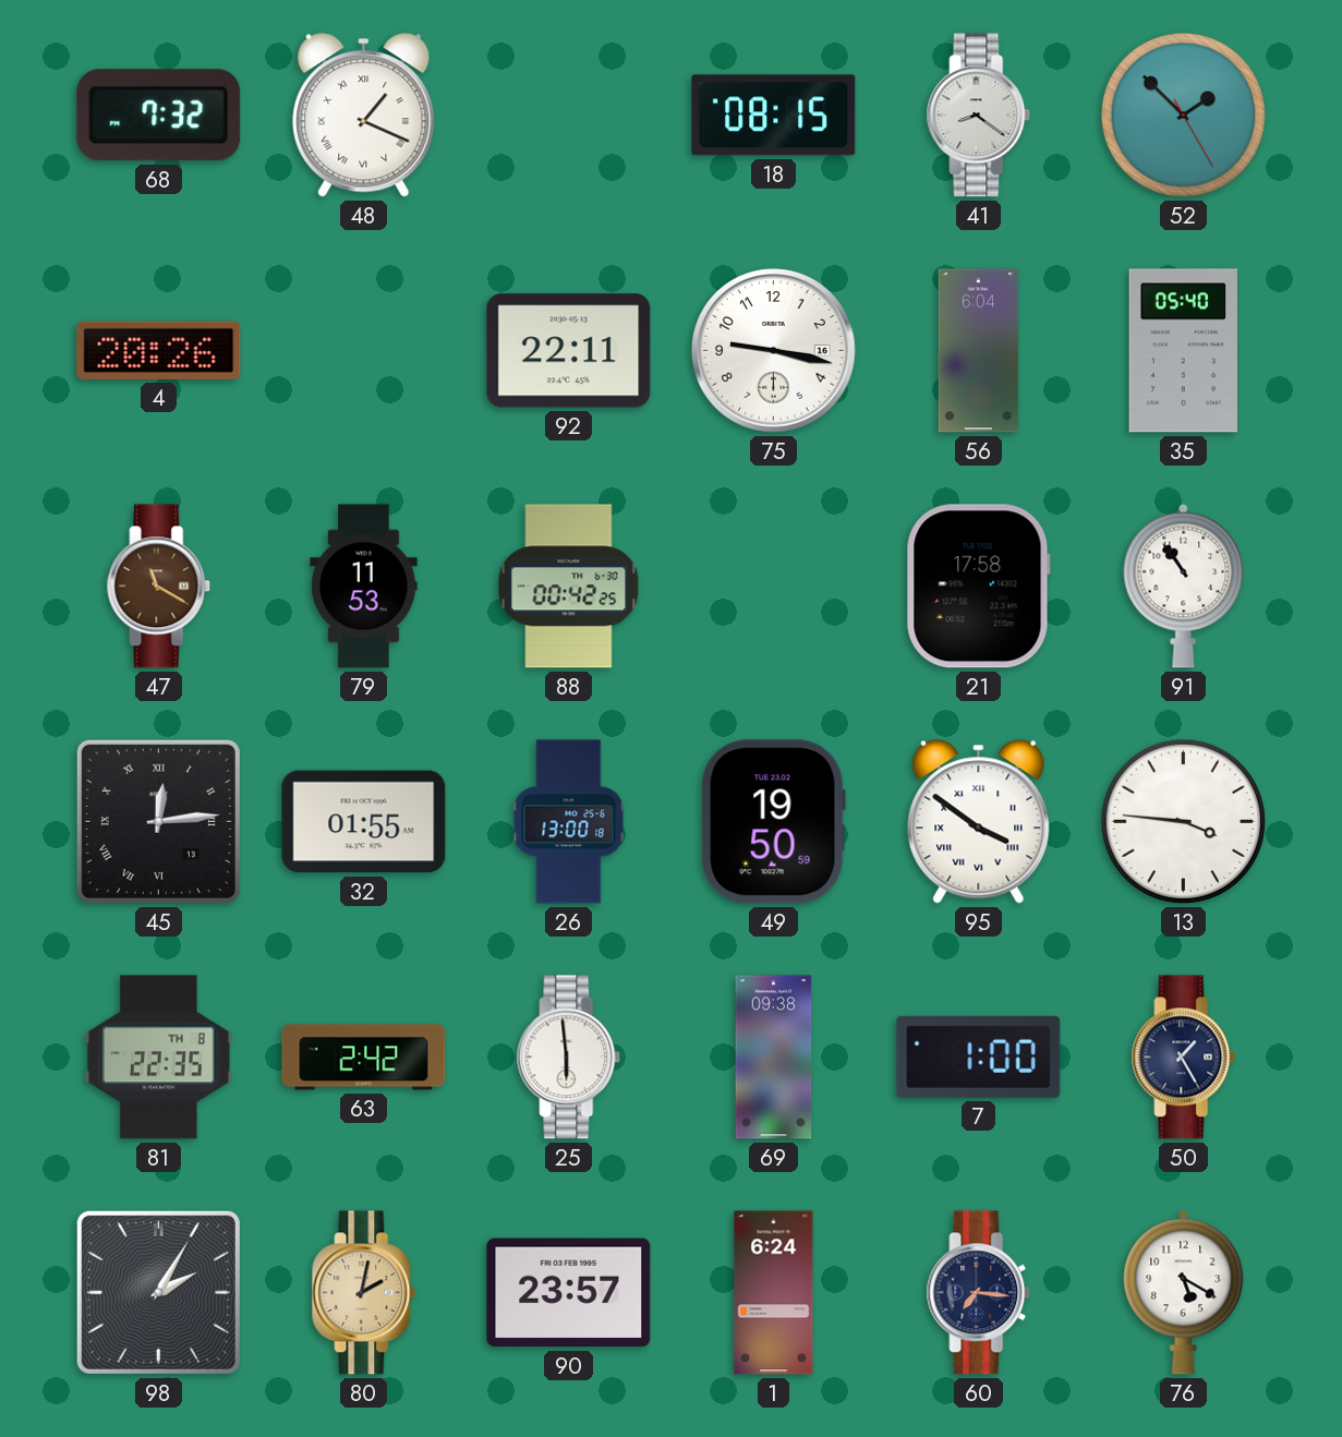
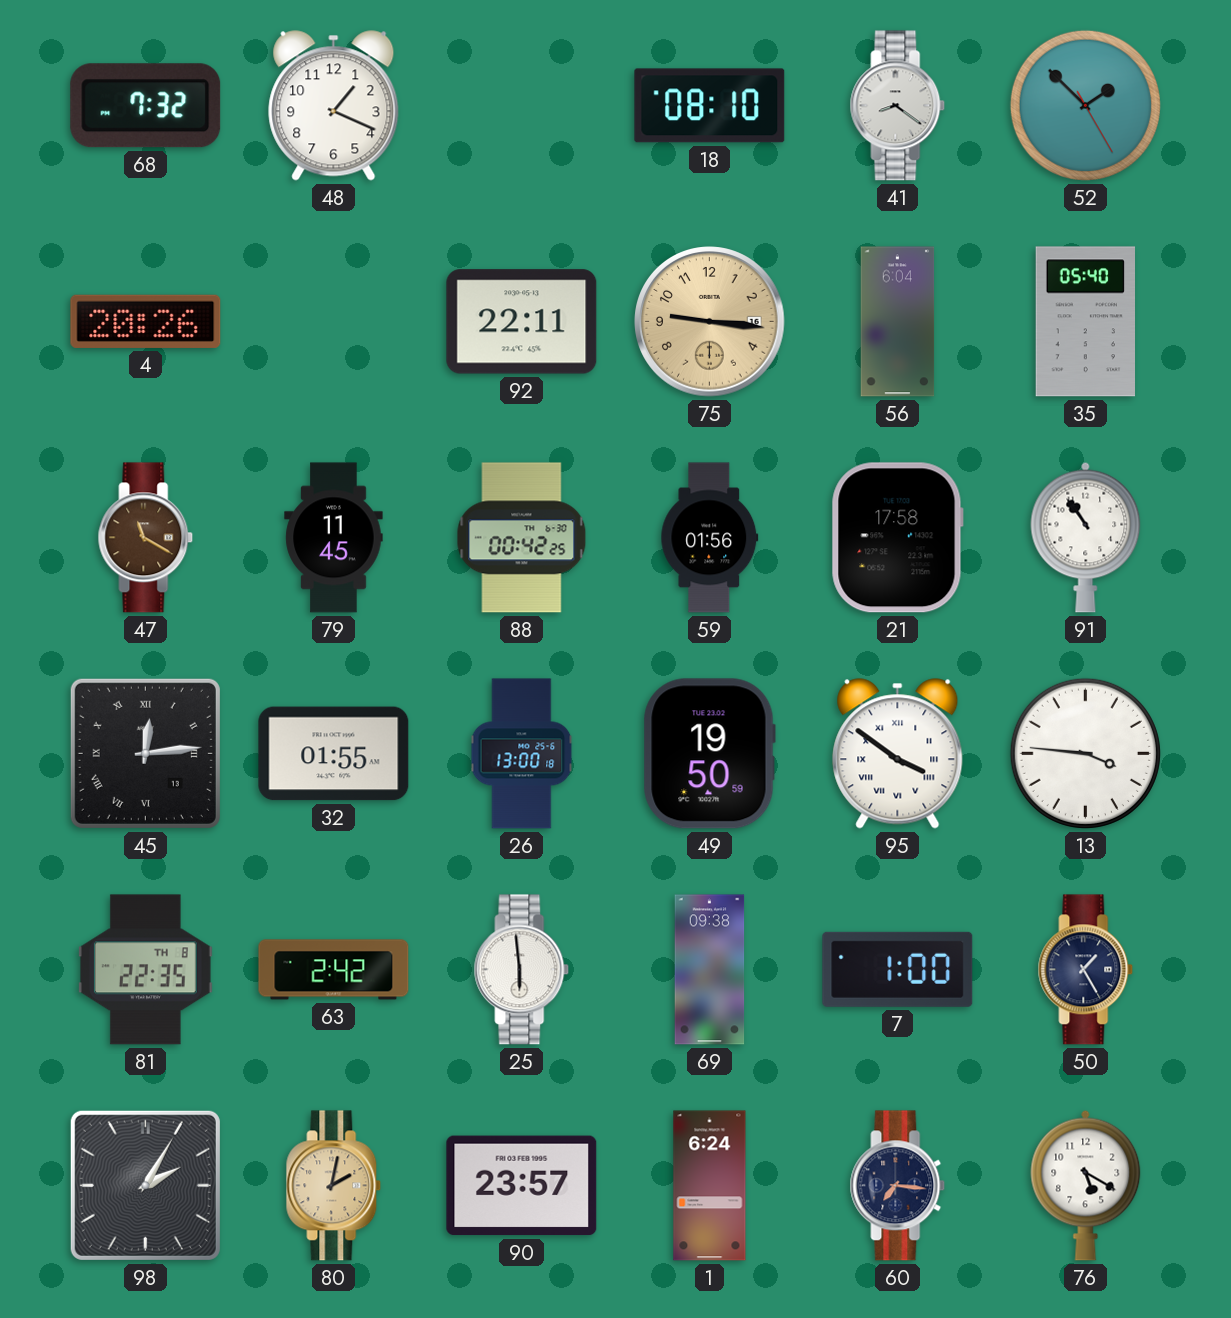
48 numerals: Roman -> Arabic (334, 106)
18: 08:15 -> 08:10 (710, 106)
75: 9:17 -> 9:16 (710, 322)
75 dial: white -> champagne (710, 322)
79: 11:53 -> 11:45 (334, 538)
59: none -> 01:56 (710, 538)
